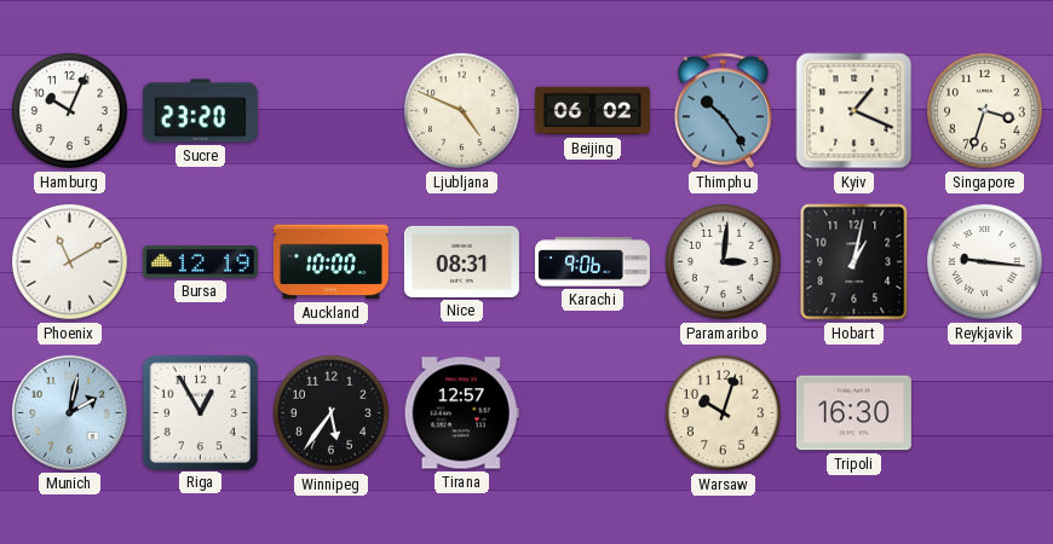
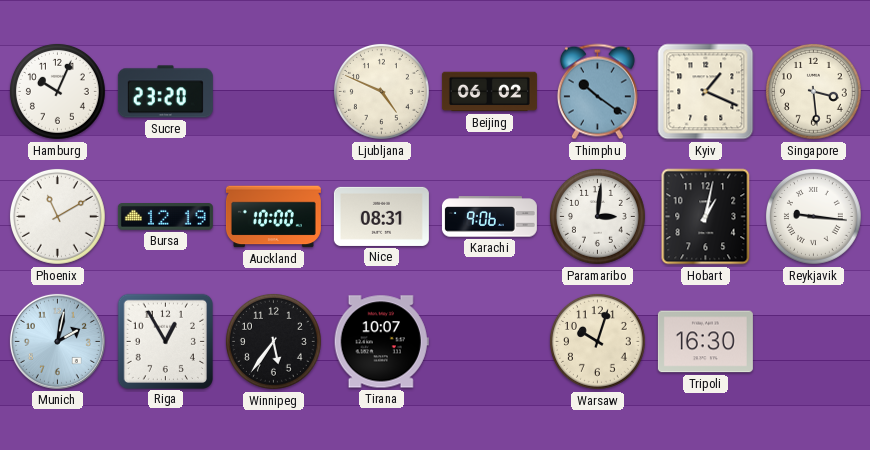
Thimphu: 10:24 -> 10:21 (597, 92)
Singapore: 3:33 -> 3:29 (813, 91)
Tirana: 12:57 -> 10:07 (381, 342)
